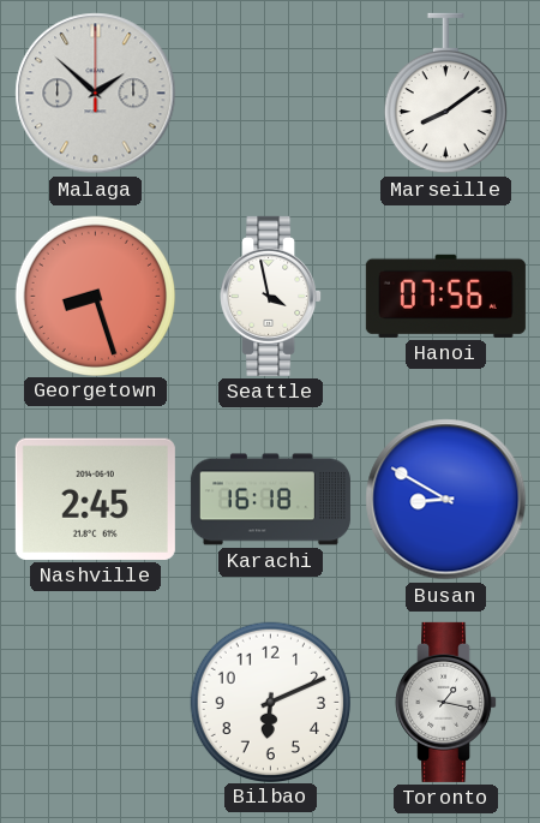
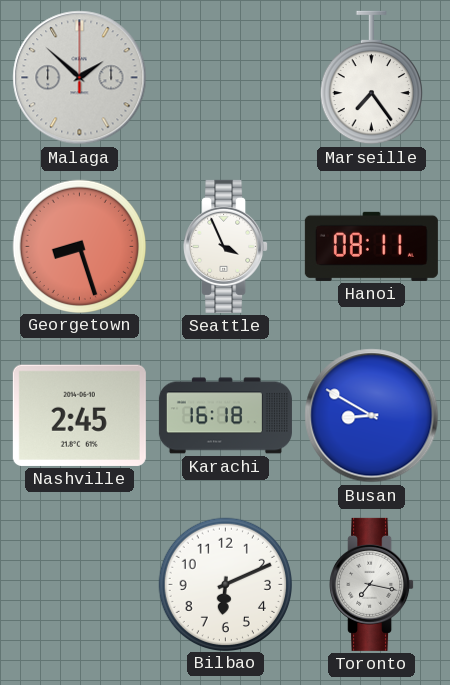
Marseille: 8:09 -> 7:24 (371, 78)
Seattle: 3:58 -> 3:56 (226, 246)
Hanoi: 07:56 -> 08:11 (371, 246)
Toronto: 1:17 -> 7:17 (372, 584)
